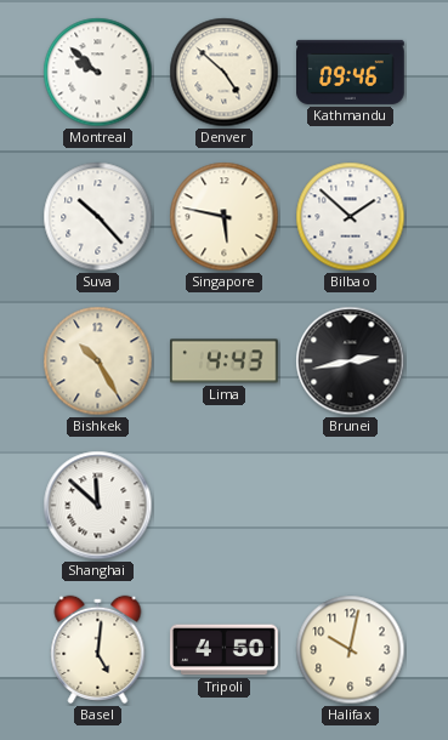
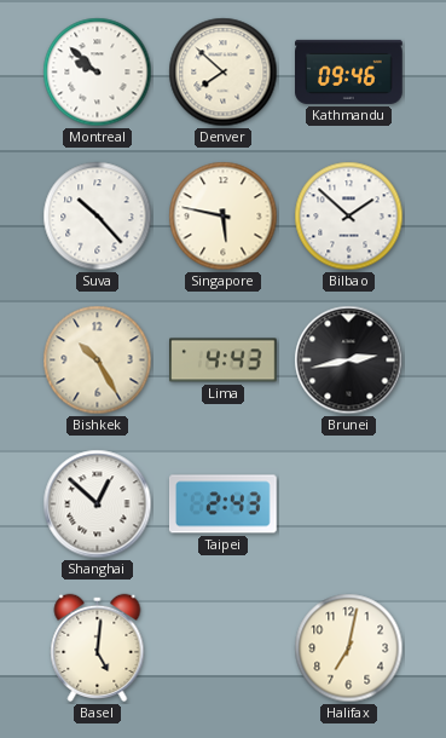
Denver: 4:52 -> 7:52 (224, 73)
Shanghai: 11:52 -> 12:52 (98, 505)
Taipei: none -> 2:43 (224, 505)
Tripoli: 4:50 -> none (225, 650)
Halifax: 10:02 -> 7:02 (349, 648)
